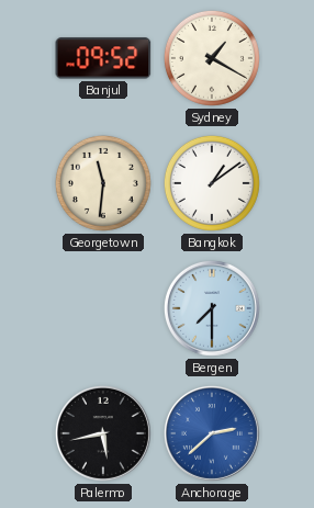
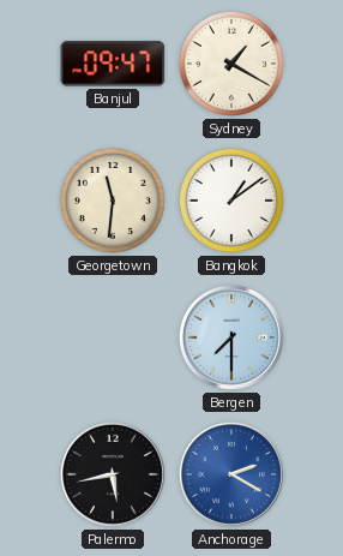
Banjul: 09:52 -> 09:47 (113, 64)
Anchorage: 2:38 -> 2:20 (231, 474)
